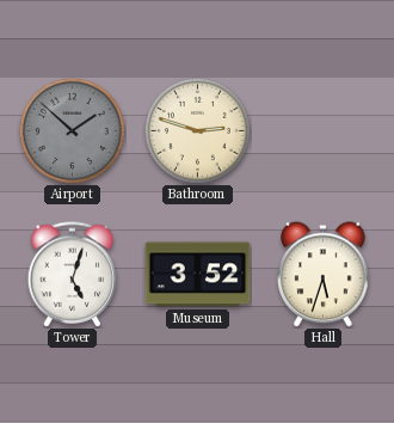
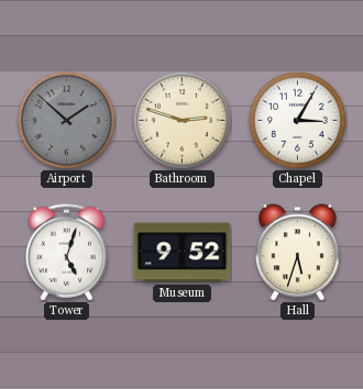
Chapel: none -> 3:05 (297, 120)
Museum: 3:52 -> 9:52 (183, 253)
